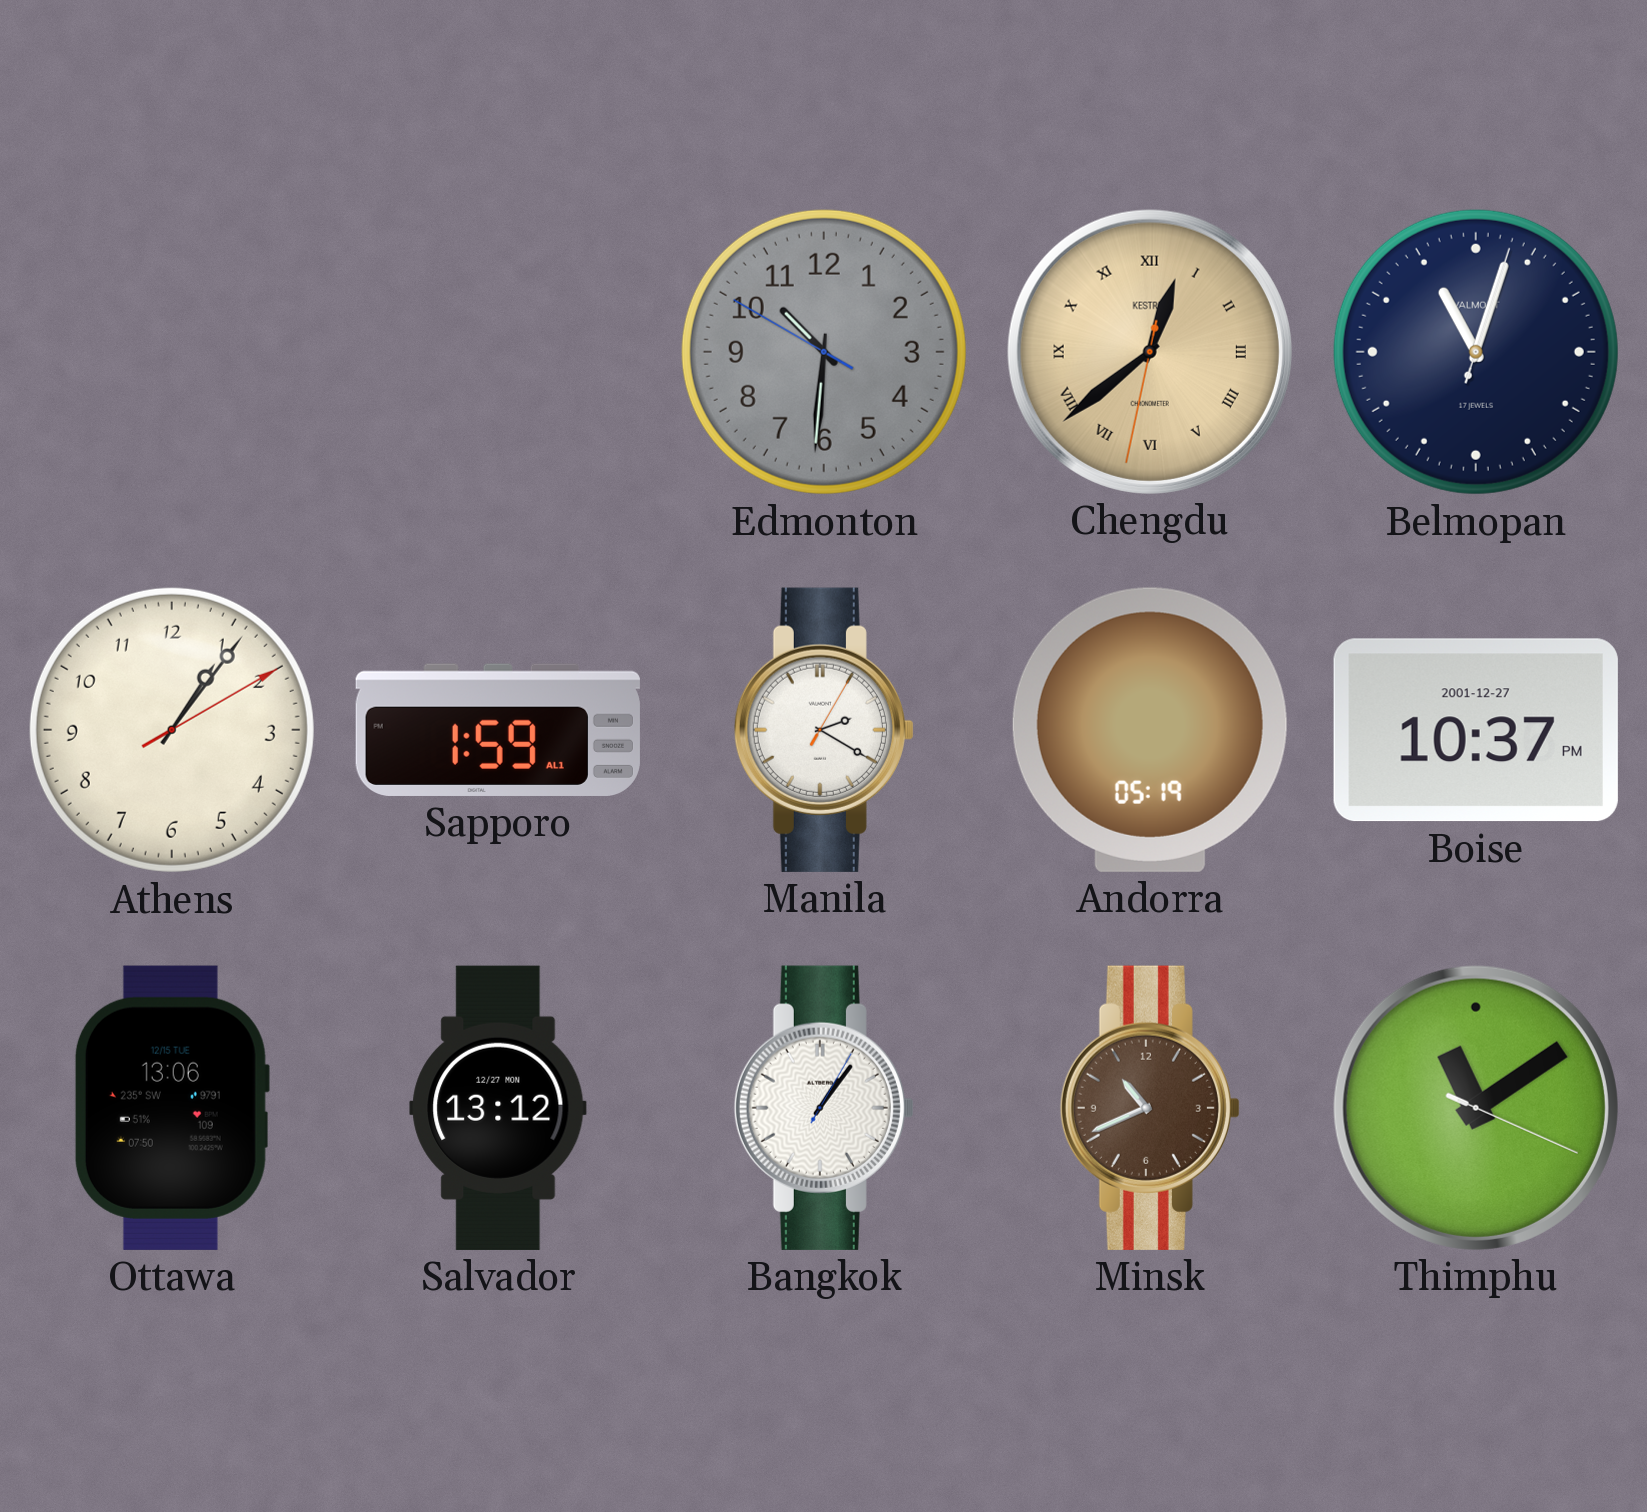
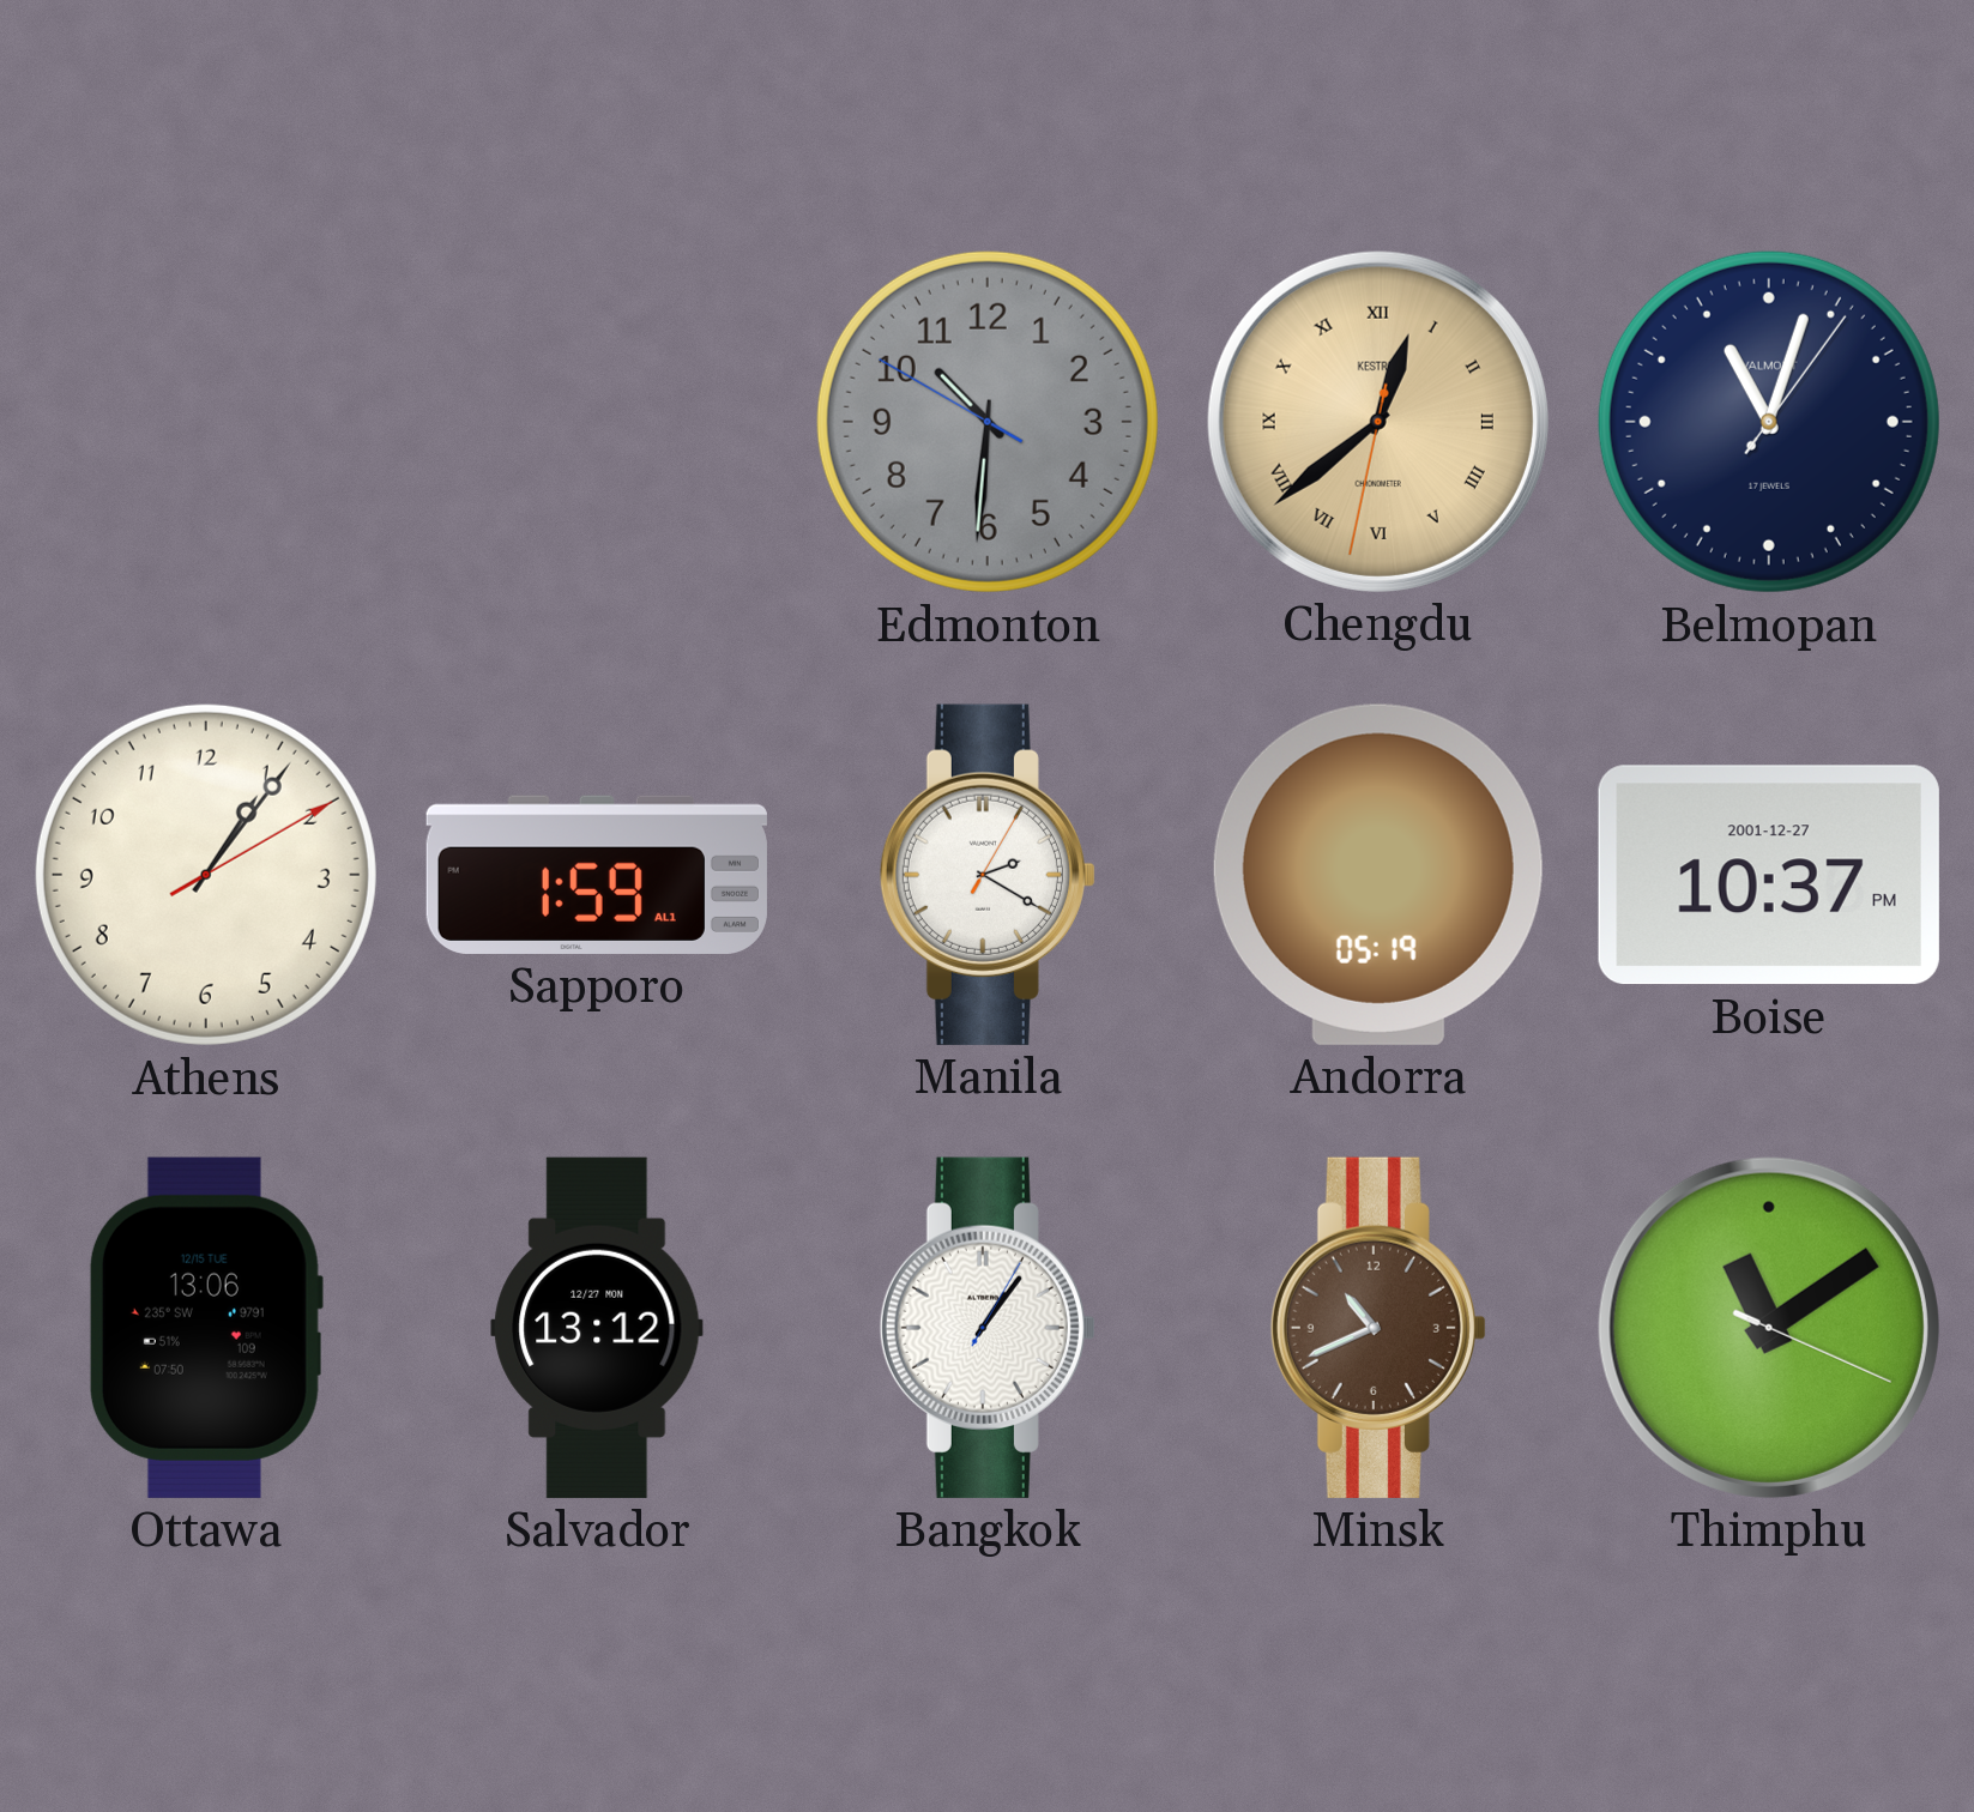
Belmopan: 11:03:03 -> 11:03:06 (1769, 422)
